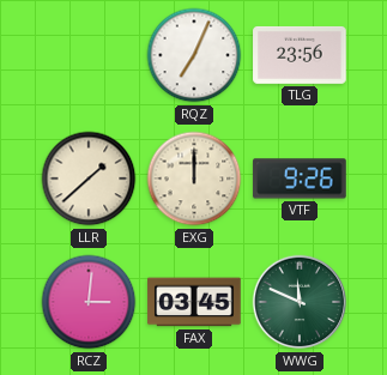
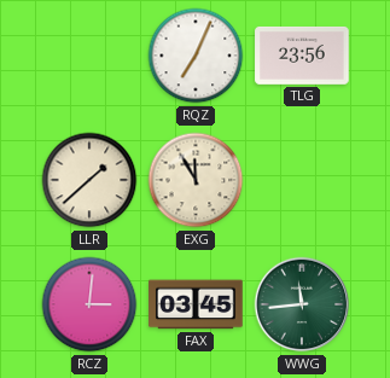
EXG: 12:00 -> 11:55 (196, 180)
VTF: 9:26 -> none (300, 179)
WWG: 11:49 -> 11:44 (302, 304)
